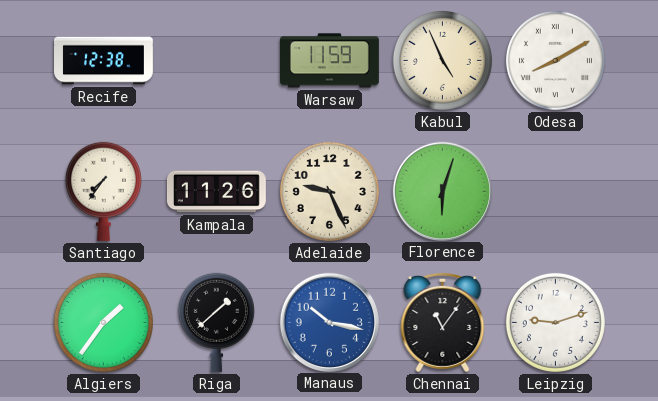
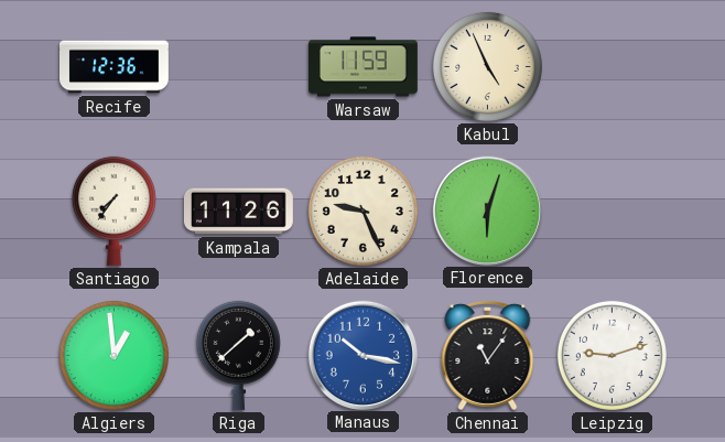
Recife: 12:38 -> 12:36 (115, 67)
Odesa: 8:10 -> none (555, 60)
Algiers: 1:36 -> 12:59 (113, 355)
